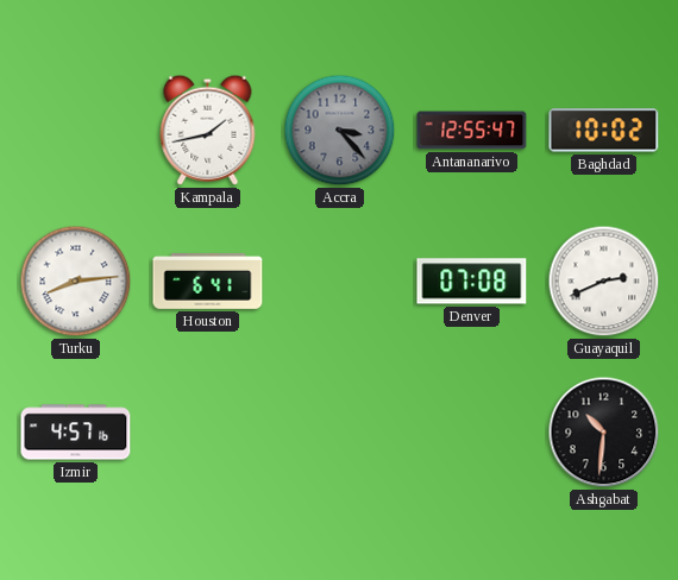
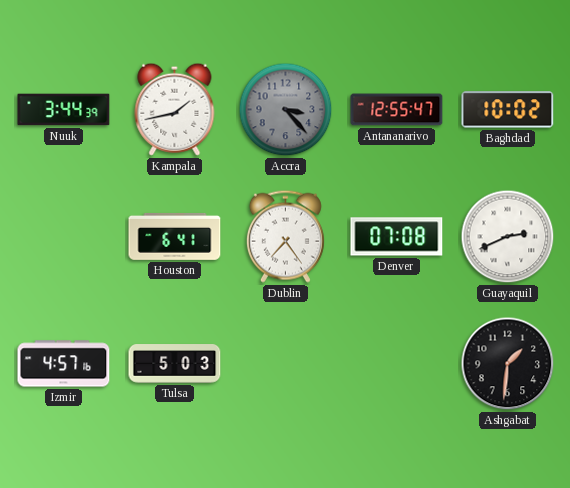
Nuuk: none -> 3:44 (64, 110)
Turku: 8:14 -> none (76, 282)
Dublin: none -> 7:24 (285, 236)
Tulsa: none -> 5:03 (175, 364)
Ashgabat: 10:31 -> 1:31 (508, 364)
